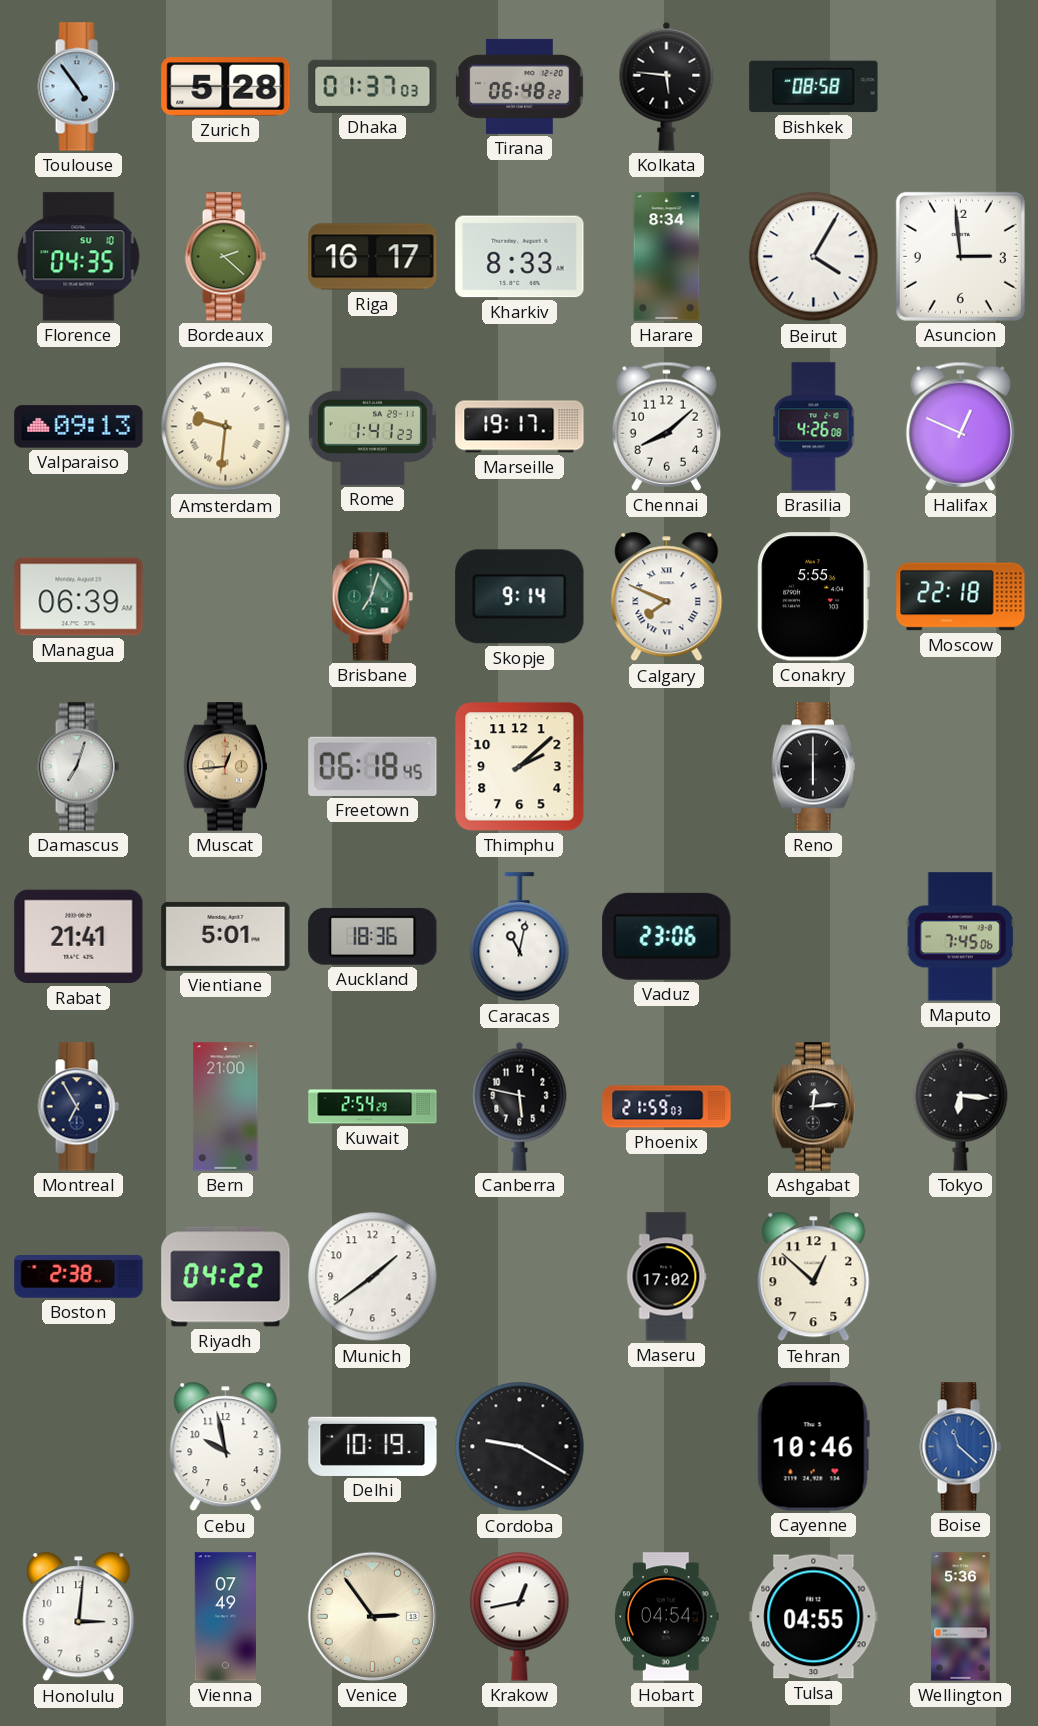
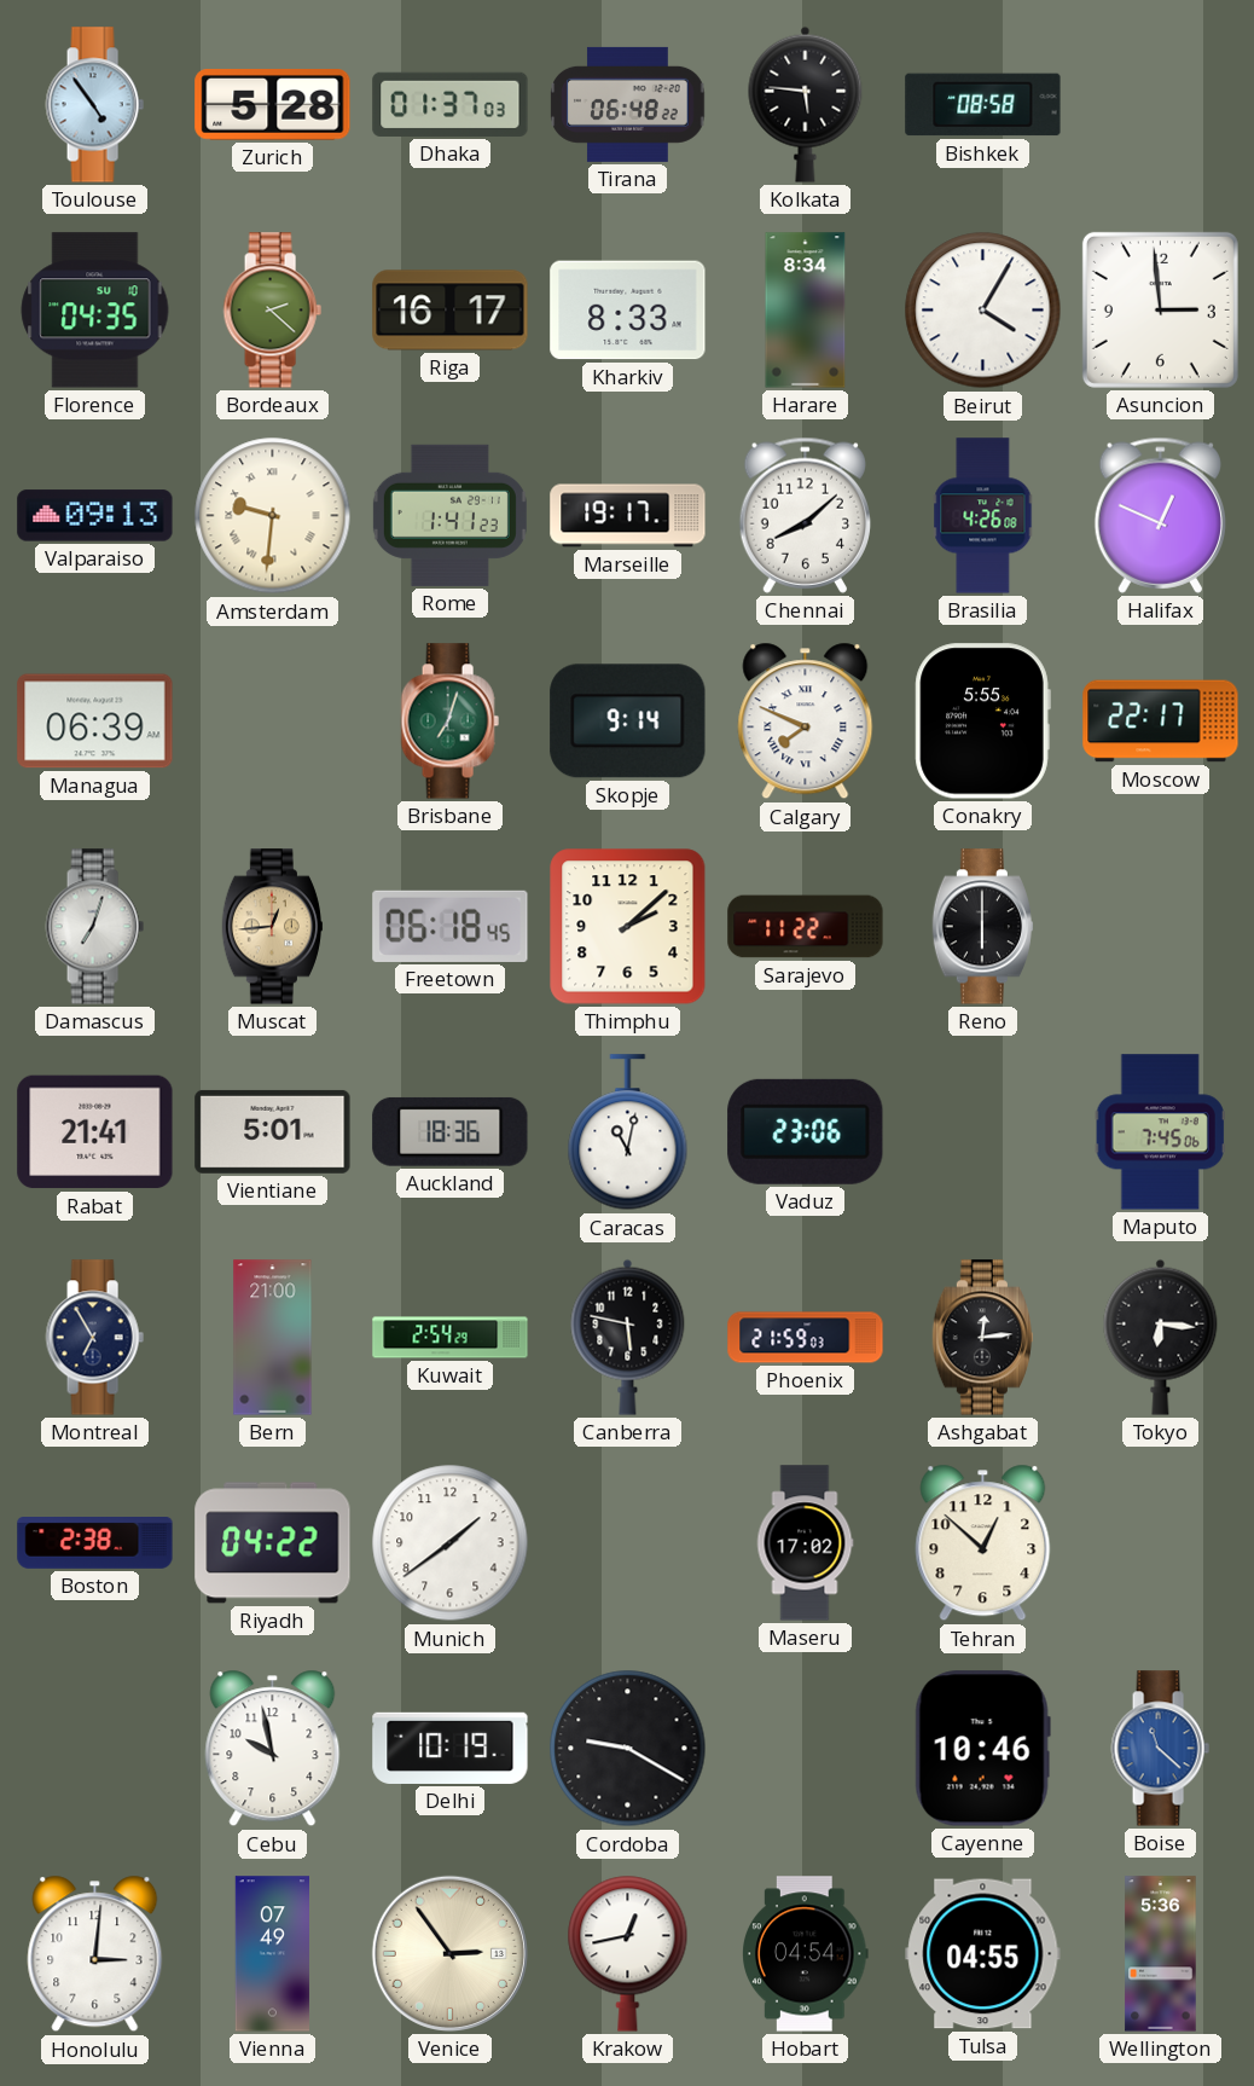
Moscow: 22:18 -> 22:17 (1161, 722)
Sarajevo: none -> 11:22 (806, 927)
